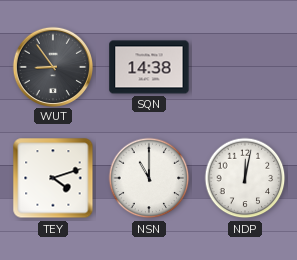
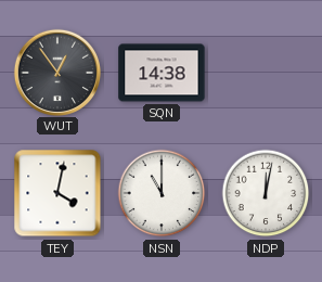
WUT: 8:54 -> 12:54 (56, 72)
TEY: 4:12 -> 4:02 (57, 193)
